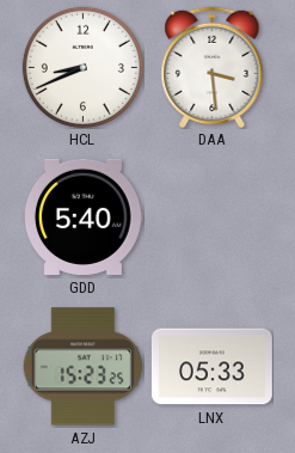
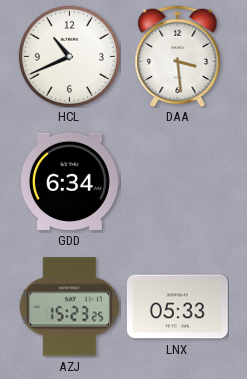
HCL: 8:41 -> 10:41 (69, 56)
GDD: 5:40 -> 6:34 (69, 181)
